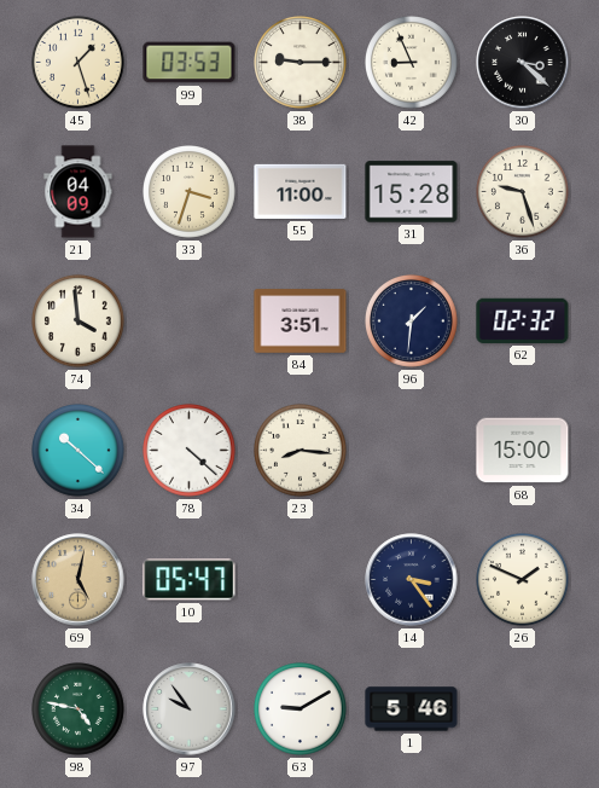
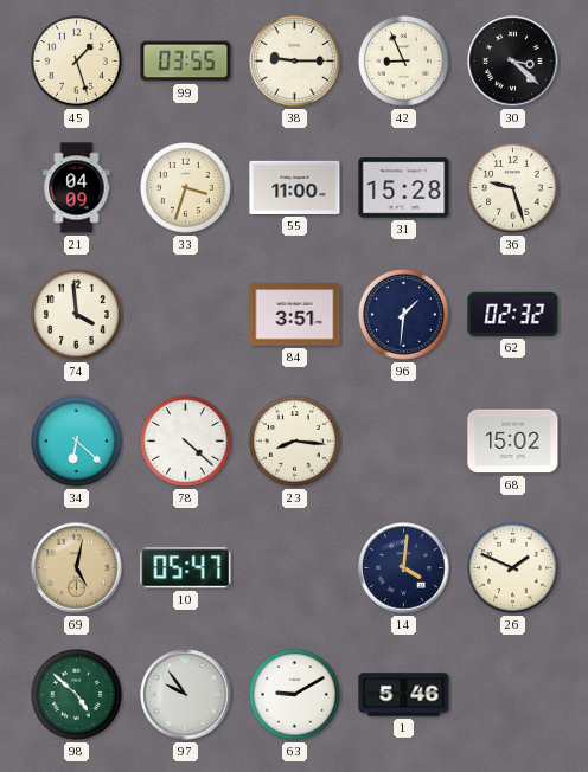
99: 03:53 -> 03:55 (186, 62)
34: 10:22 -> 6:22 (77, 442)
68: 15:00 -> 15:02 (513, 442)
14: 3:24 -> 4:01 (404, 568)
98: 4:47 -> 4:52 (77, 695)
